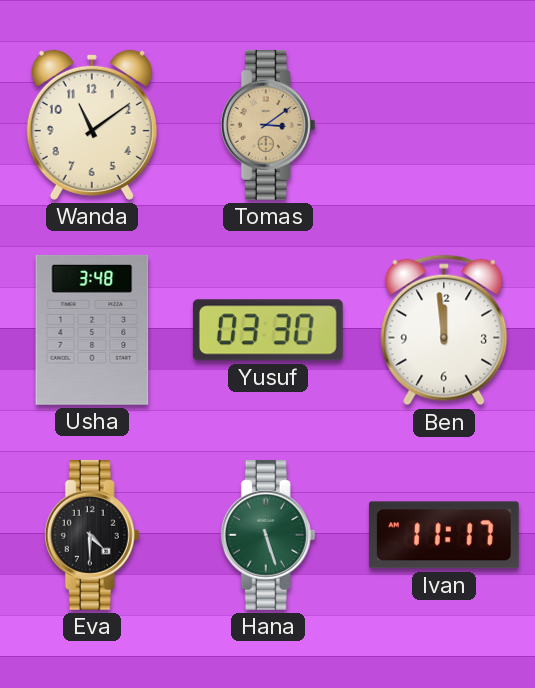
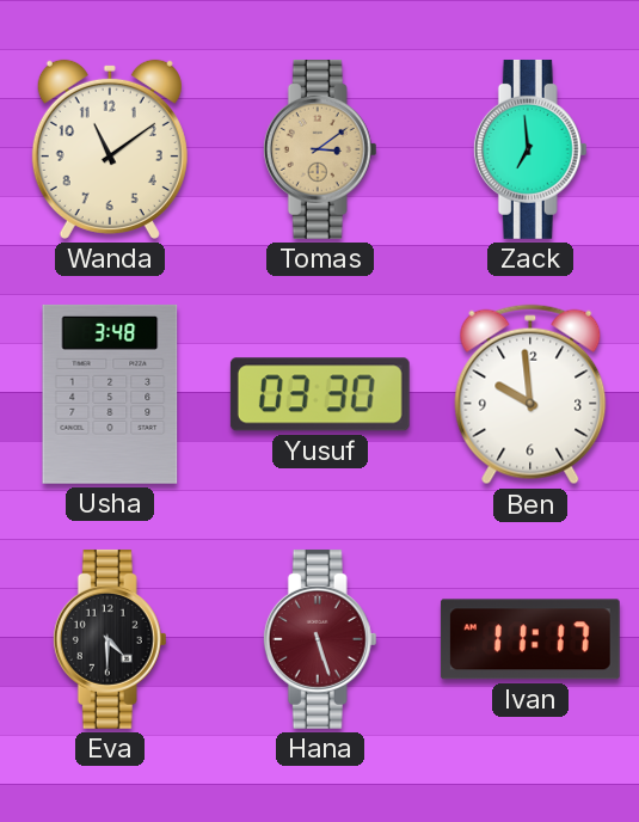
Zack: none -> 6:59 (530, 149)
Ben: 11:59 -> 9:59 (530, 394)
Hana dial: green -> burgundy (320, 639)
